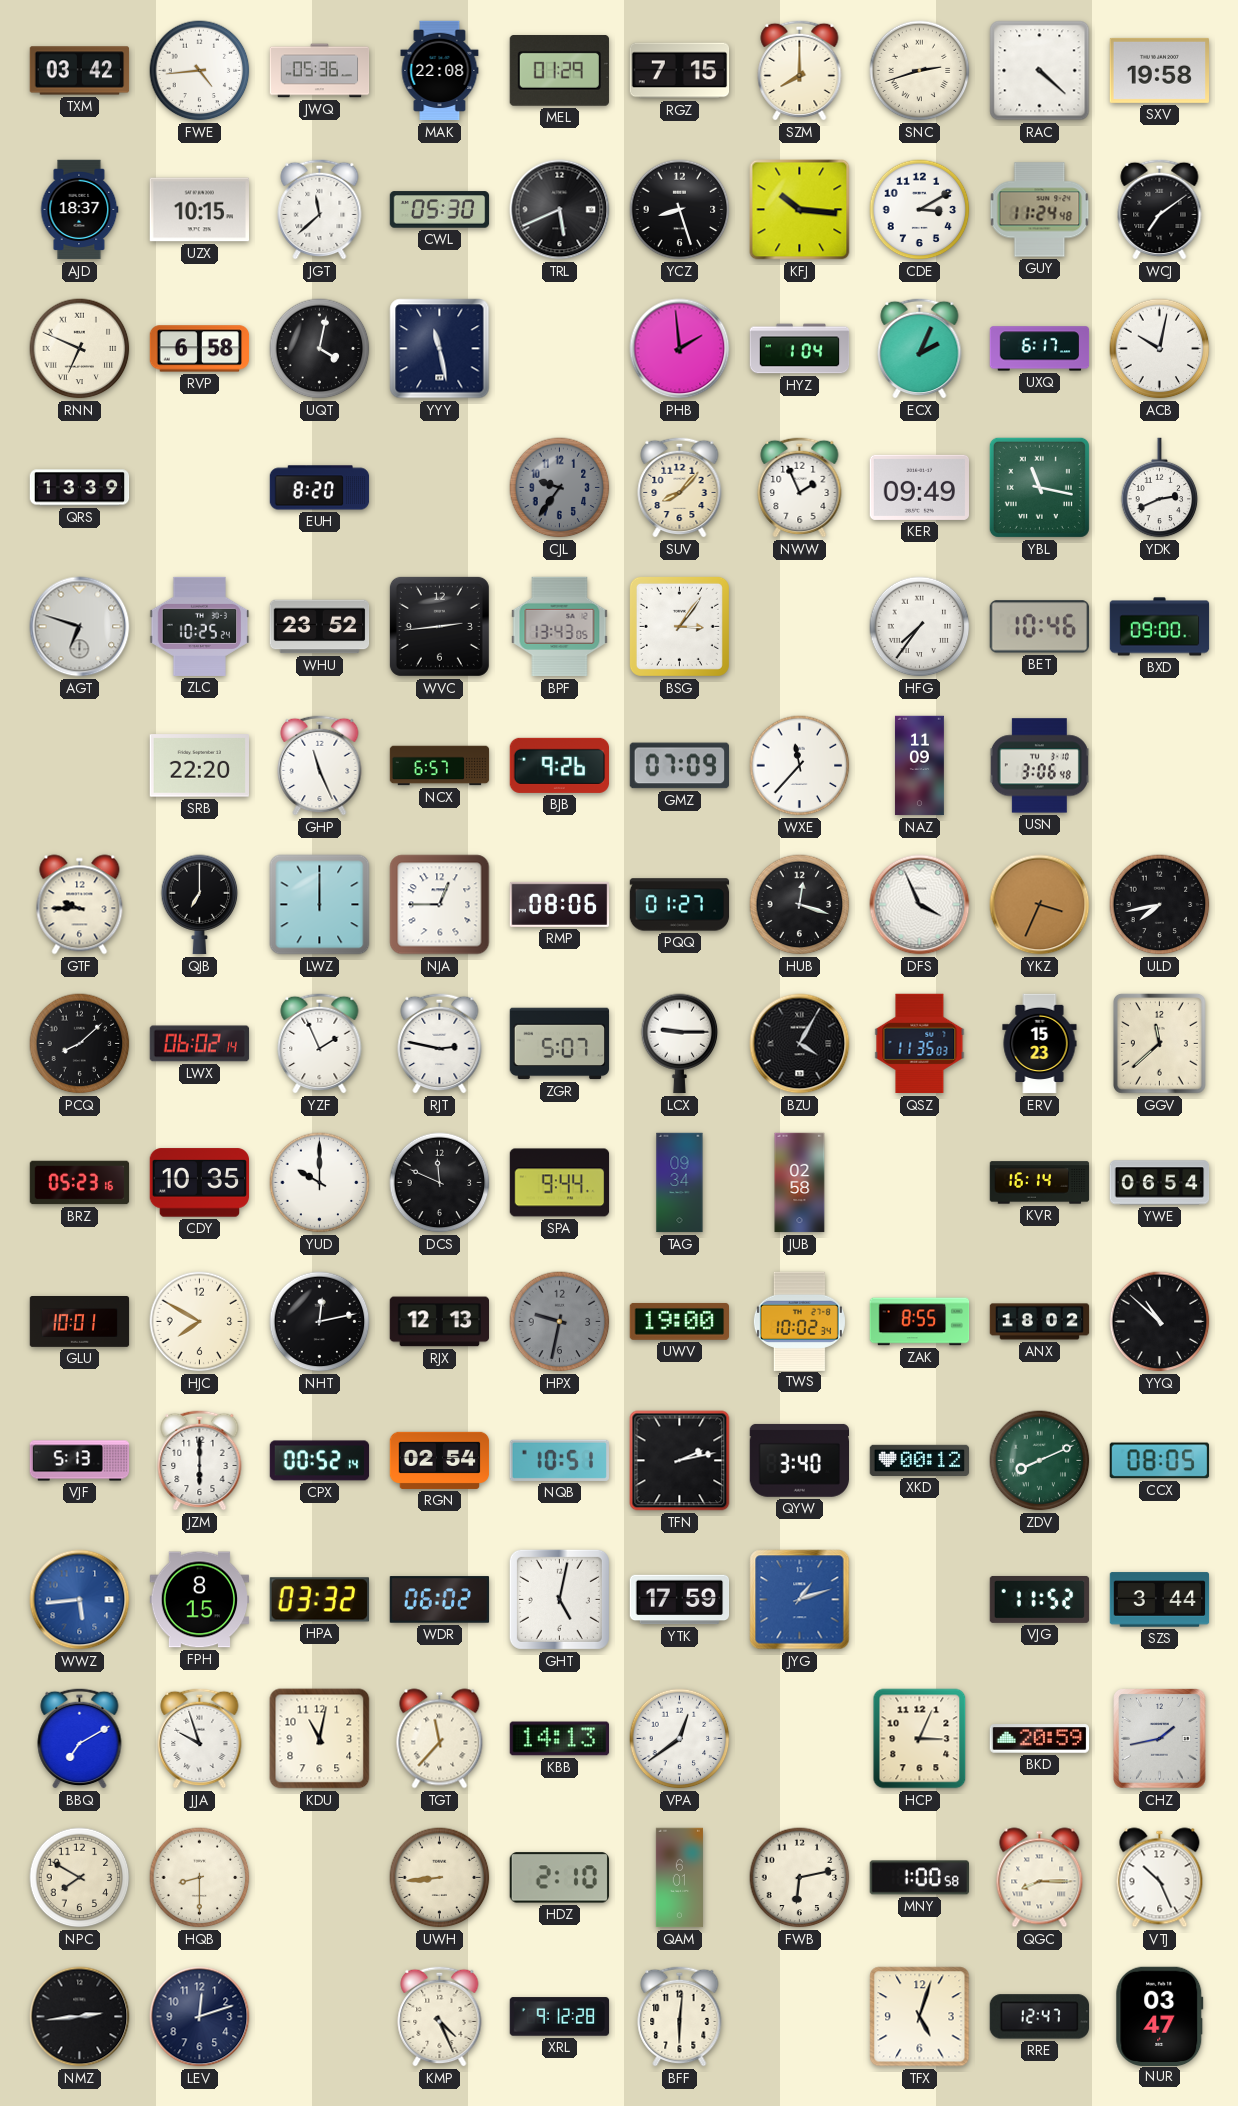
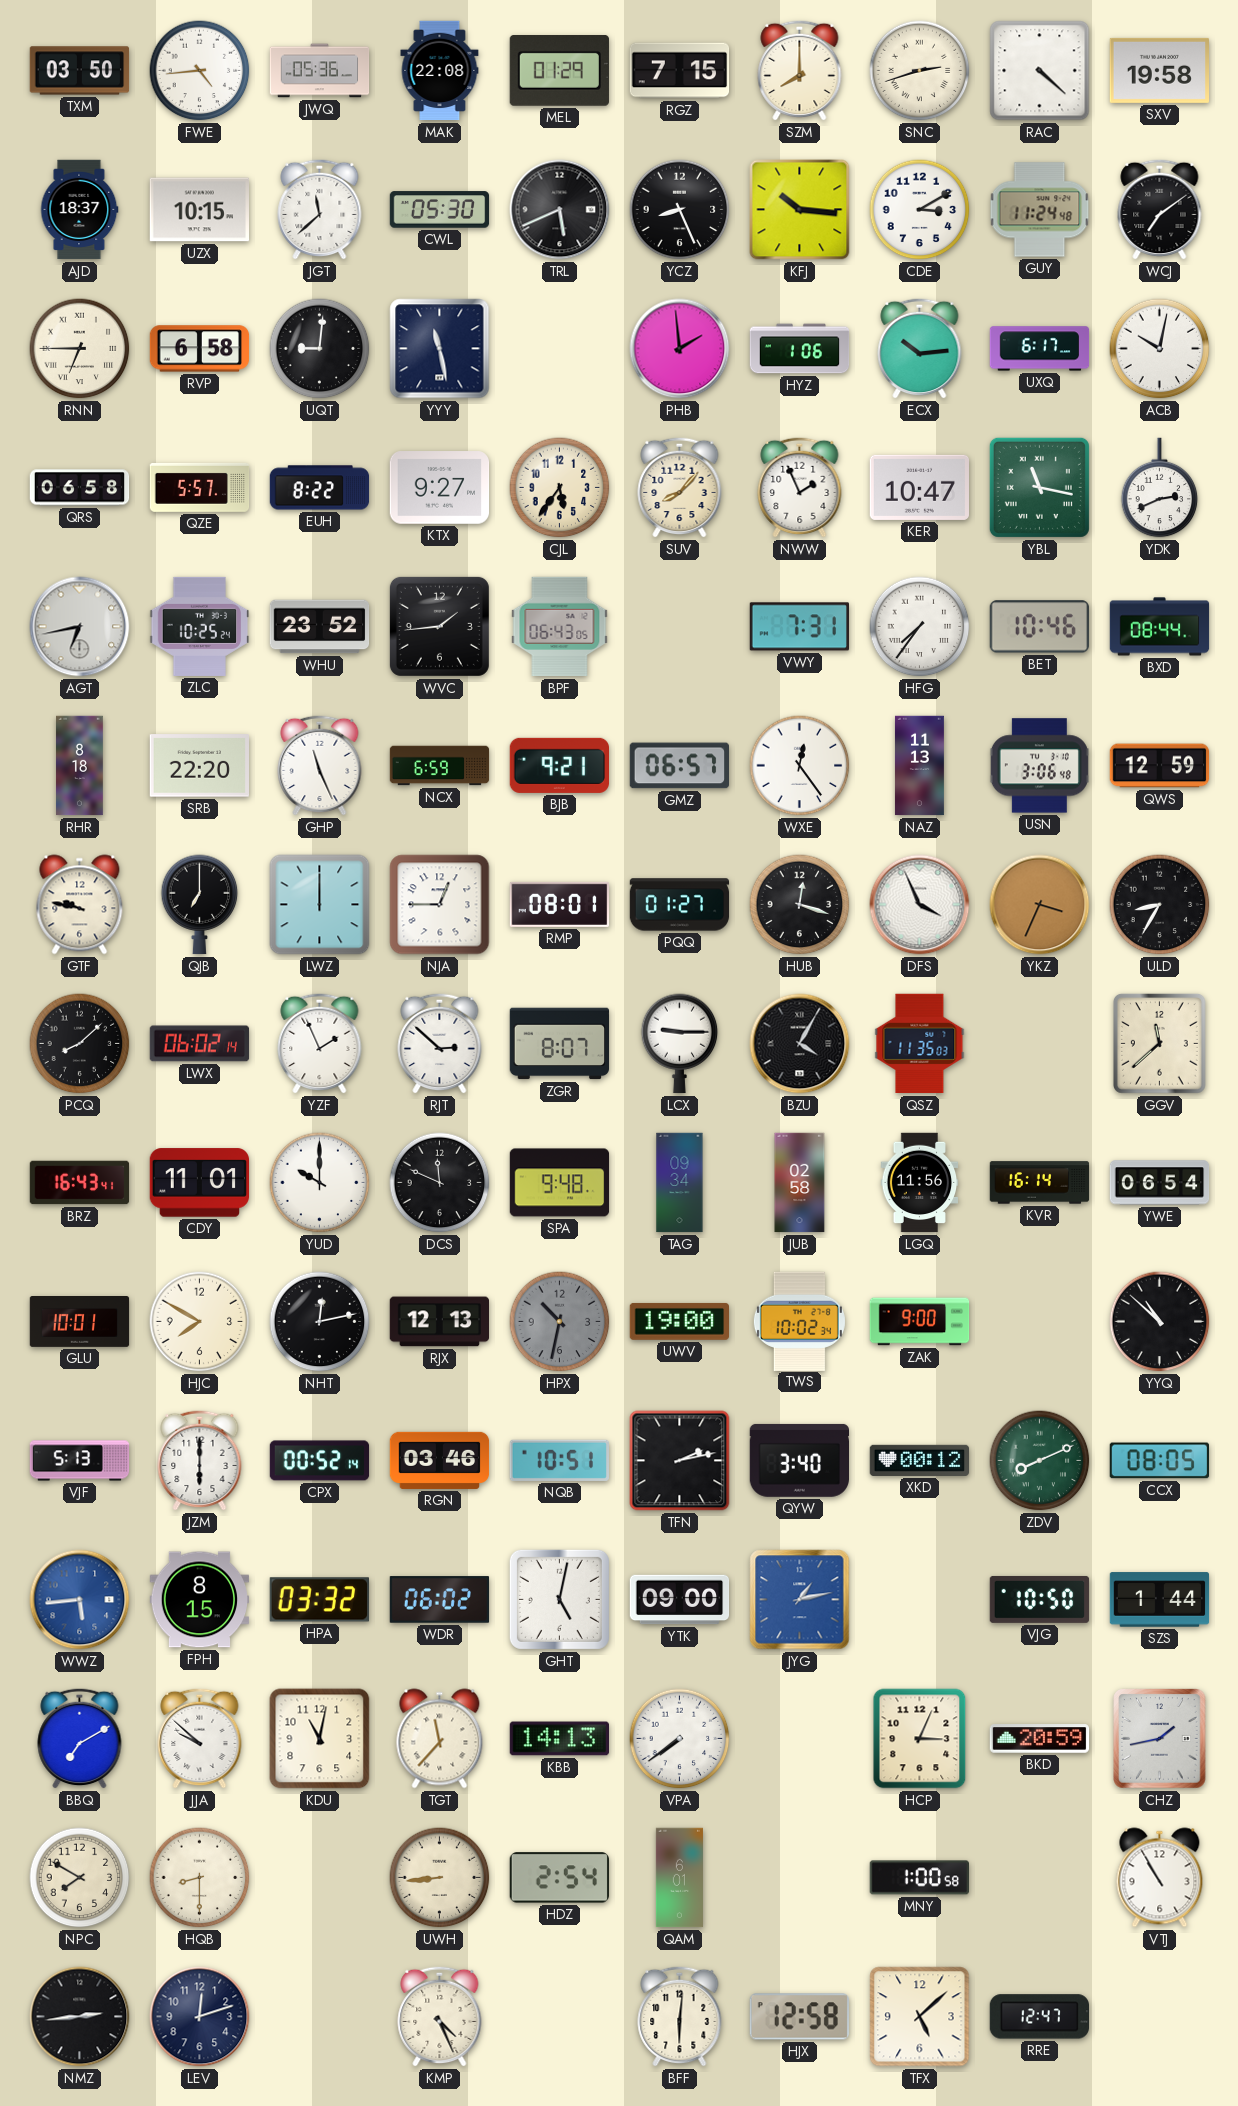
TXM: 03:42 -> 03:50 (80, 71)
YCZ: 8:27 -> 8:26 (680, 210)
RNN: 6:49 -> 6:45 (80, 349)
UQT: 4:02 -> 9:01 (320, 349)
HYZ: 1:04 -> 1:06 (800, 349)
ECX: 2:04 -> 10:14 (920, 348)
QRS: 13:39 -> 06:58 (80, 488)
QZE: none -> 5:57 (200, 487)
EUH: 8:20 -> 8:22 (320, 488)
KTX: none -> 9:27 (440, 488)
CJL: 9:36 -> 5:36 (560, 488)
CJL dial: grey -> cream (560, 488)
KER: 09:49 -> 10:47 (919, 487)
AGT: 6:48 -> 6:43 (80, 627)
WVC: 2:44 -> 1:44 (439, 626)
BPF: 13:43 -> 06:43 (560, 627)
BSG: 3:06 -> none (679, 626)
VWY: none -> 7:31 (799, 627)
BXD: 09:00 -> 08:44 (1160, 627)
RHR: none -> 8:18 (80, 766)
NCX: 6:57 -> 6:59 (440, 766)
BJB: 9:26 -> 9:21 (559, 765)
GMZ: 07:09 -> 06:57 (679, 766)
WXE: 11:37 -> 12:24 (800, 766)
NAZ: 11:09 -> 11:13 (919, 766)
QWS: none -> 12:59 (1160, 766)
GTF: 9:45 -> 9:47 (80, 905)
RMP: 08:06 -> 08:01 (560, 904)
ULD: 7:43 -> 8:35 (1160, 905)
RJT: 2:47 -> 2:52 (440, 1043)
ZGR: 5:07 -> 8:07 (560, 1044)
ERV: 15:23 -> none (1040, 1044)
BRZ: 05:23 -> 16:43 (80, 1183)
CDY: 10:35 -> 11:01 (200, 1183)
SPA: 9:44 -> 9:48 (560, 1183)
LGQ: none -> 11:56 (920, 1183)
HPX: 9:32 -> 10:32 (560, 1322)
ZAK: 8:55 -> 9:00 (920, 1322)
ANX: 18:02 -> none (1040, 1322)
RGN: 02:54 -> 03:46 (440, 1460)
YTK: 17:59 -> 09:00 (680, 1600)
JYG: 1:12 -> 1:13 (800, 1600)
VJG: 11:52 -> 10:50 (1040, 1599)
SZS: 3:44 -> 1:44 (1160, 1600)
JJA: 9:57 -> 9:52 (200, 1738)
VPA: 12:39 -> 7:39 (680, 1739)
HDZ: 2:10 -> 2:54 (559, 1878)
FWB: 6:13 -> none (800, 1878)
QGC: 8:15 -> none (1040, 1878)
VTJ: 10:26 -> 10:55 (1160, 1878)
XRL: 9:12 -> none (560, 2017)
HJX: none -> 12:58 (799, 2017)
TFX: 5:03 -> 5:08 (920, 2017)
NUR: 03:47 -> none (1160, 2016)
